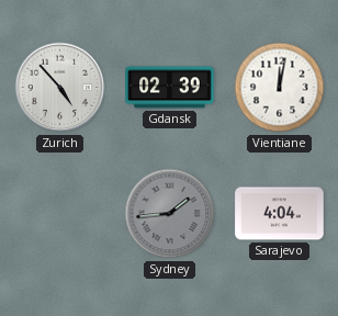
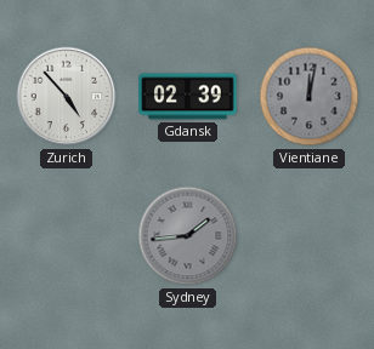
Vientiane dial: white -> grey (310, 97)
Sarajevo: 4:04 -> none (280, 214)
